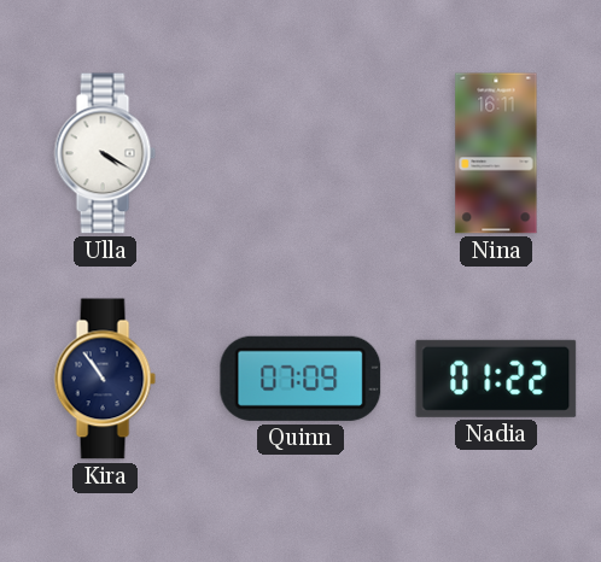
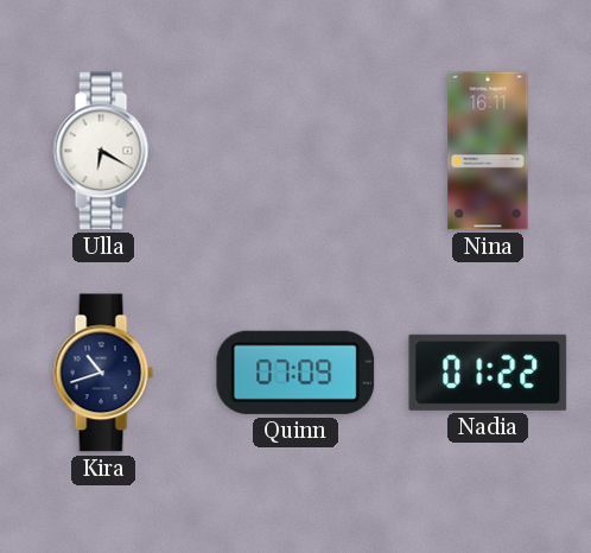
Ulla: 4:20 -> 6:20 (103, 151)
Kira: 10:54 -> 10:42 (103, 373)
